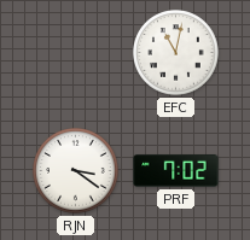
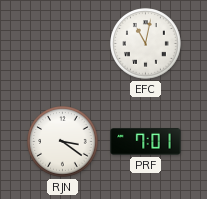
PRF: 7:02 -> 7:01 (146, 142)
